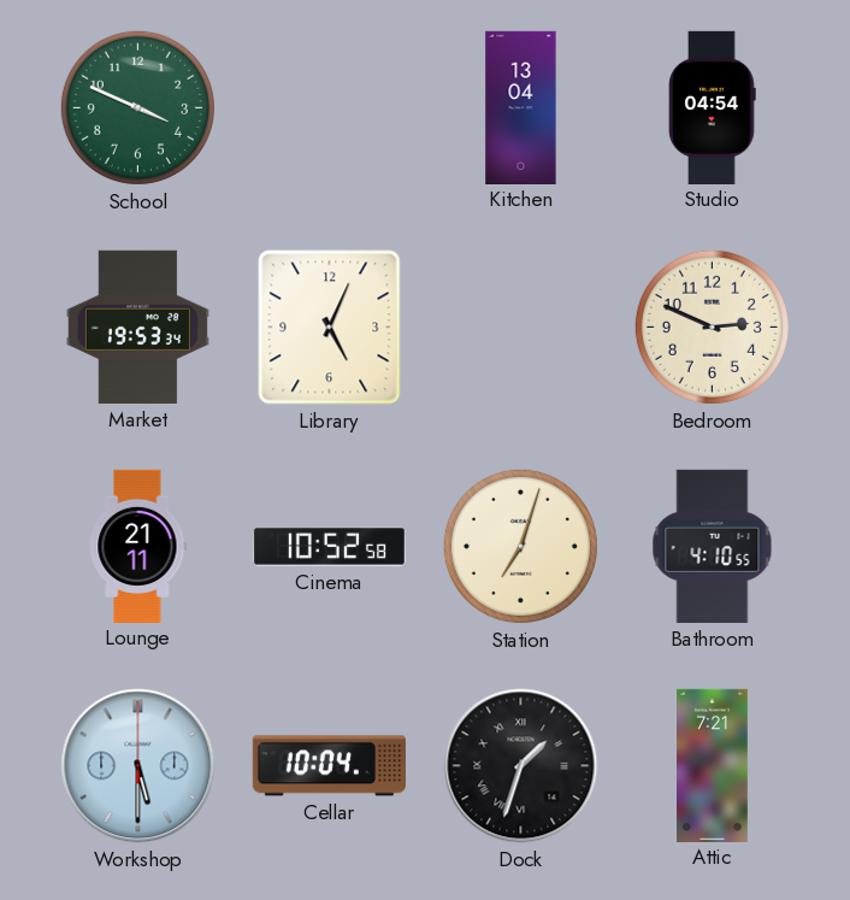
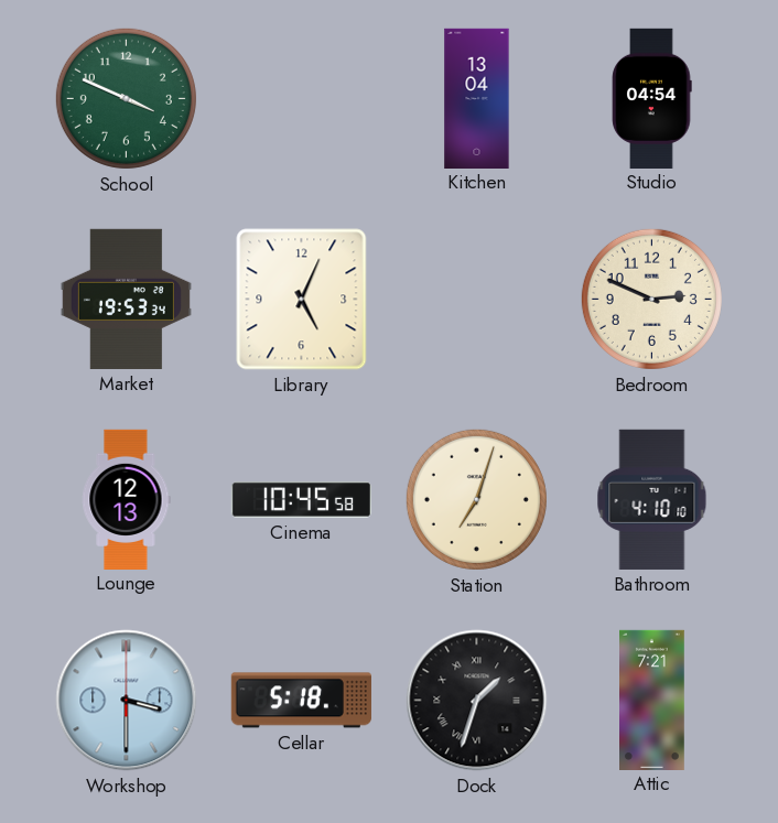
Lounge: 21:11 -> 12:13 (127, 499)
Cinema: 10:52 -> 10:45 (301, 500)
Bathroom: 4:10:55 -> 4:10:10 (652, 499)
Workshop: 5:30 -> 3:30 (127, 701)
Cellar: 10:04 -> 5:18 (301, 701)
